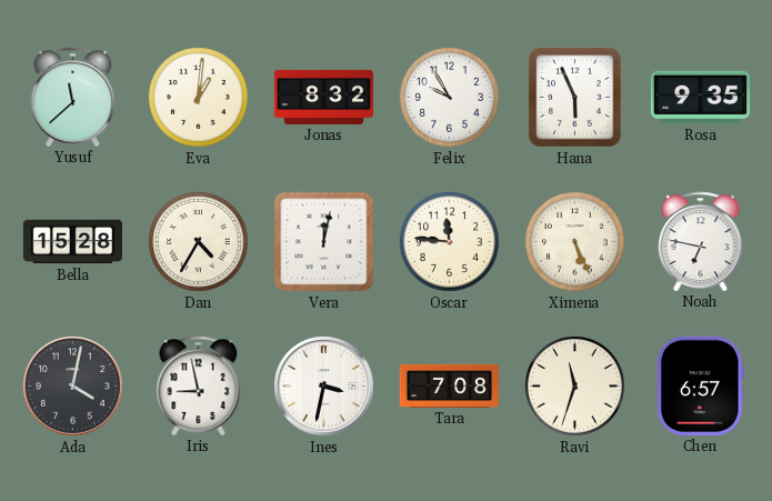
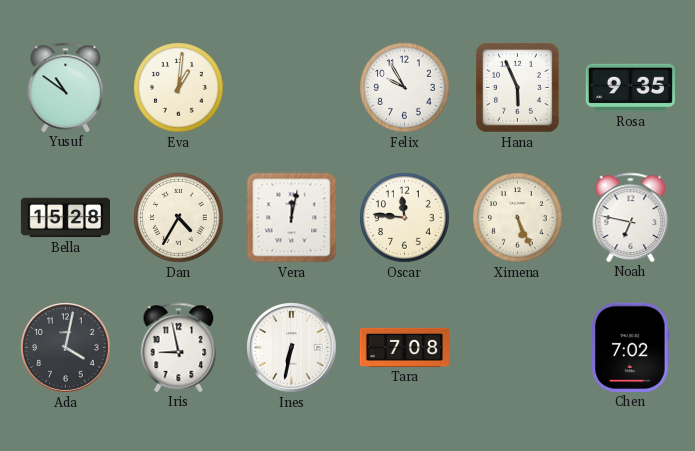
Yusuf: 11:38 -> 10:51 (66, 87)
Jonas: 8:32 -> none (323, 97)
Ines: 3:32 -> 6:32 (292, 348)
Ravi: 11:33 -> none (575, 387)
Chen: 6:57 -> 7:02 (631, 347)
